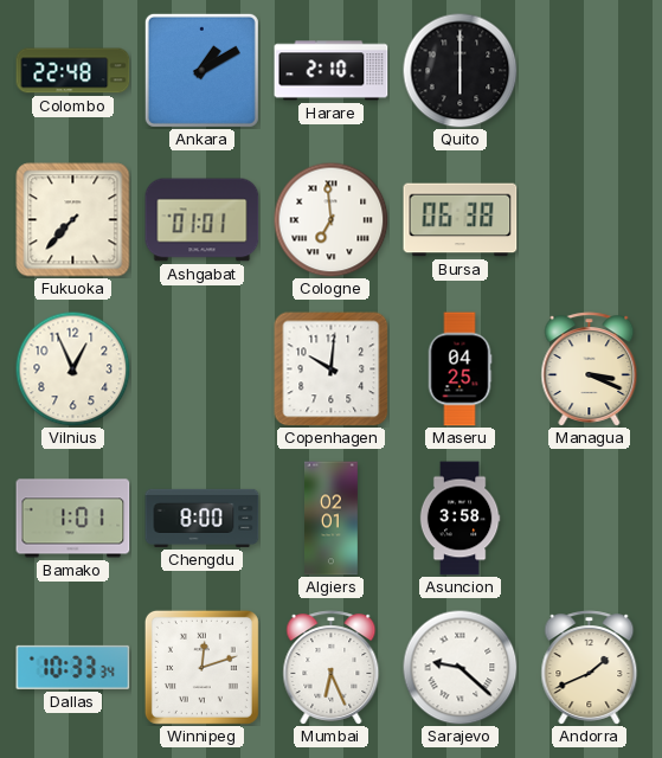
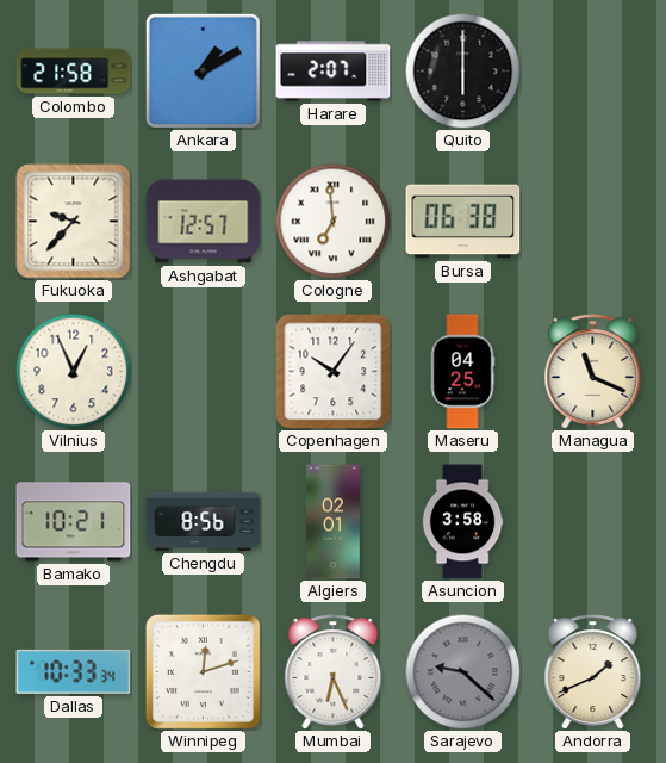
Colombo: 22:48 -> 21:58 (74, 72)
Harare: 2:10 -> 2:07 (334, 72)
Fukuoka: 7:37 -> 9:37 (74, 222)
Ashgabat: 01:01 -> 12:57 (204, 222)
Copenhagen: 10:01 -> 10:06 (334, 372)
Managua: 3:19 -> 11:19 (593, 372)
Bamako: 1:01 -> 10:21 (74, 522)
Chengdu: 8:00 -> 8:56 (204, 521)
Sarajevo dial: white -> grey (462, 671)
